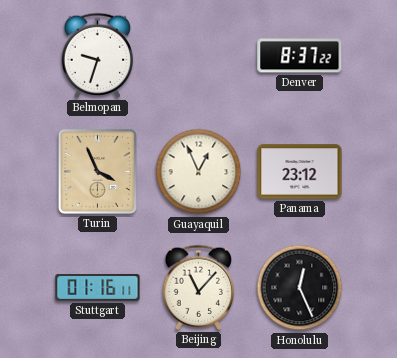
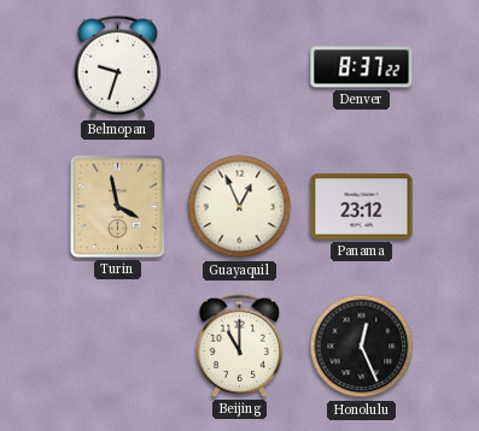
Turin: 3:56 -> 3:58 (117, 206)
Stuttgart: 01:16 -> none (98, 288)
Beijing: 11:07 -> 11:00 (240, 346)
